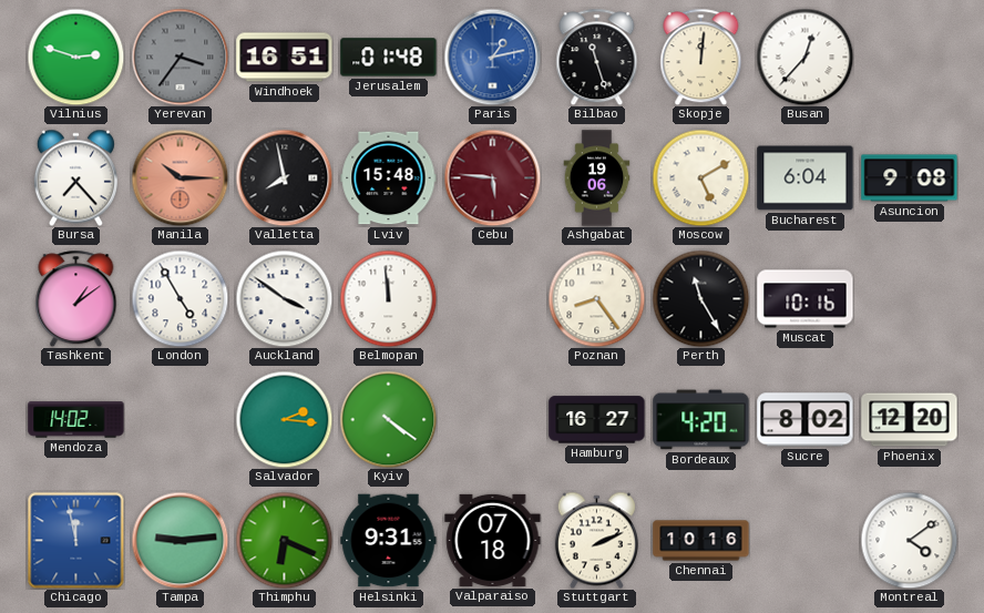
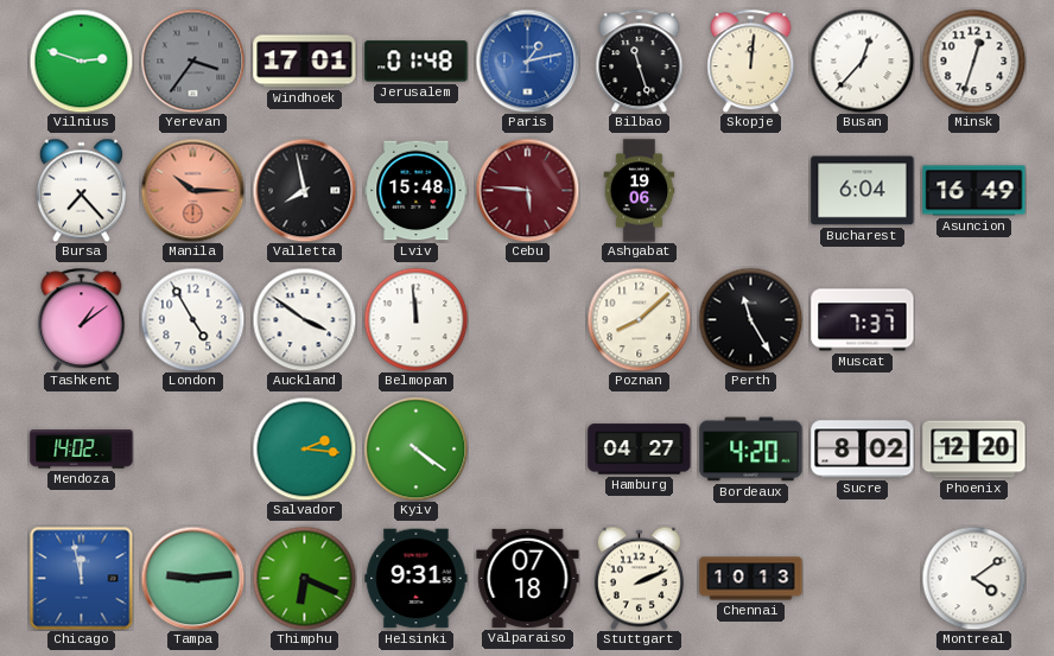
Windhoek: 16:51 -> 17:01 (305, 62)
Minsk: none -> 12:33 (973, 60)
Moscow: 5:10 -> none (700, 177)
Asuncion: 9:08 -> 16:49 (974, 191)
Poznan: 8:24 -> 8:08 (639, 319)
Muscat: 10:16 -> 7:37 (863, 320)
Hamburg: 16:27 -> 04:27 (640, 450)
Chennai: 10:16 -> 10:13 (751, 579)
